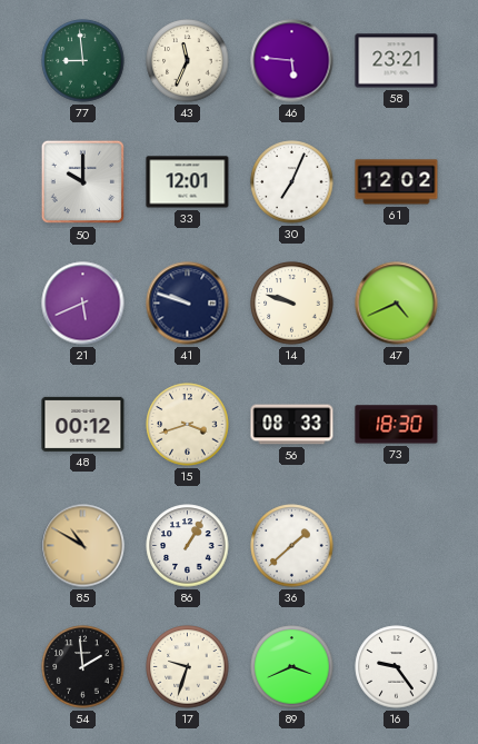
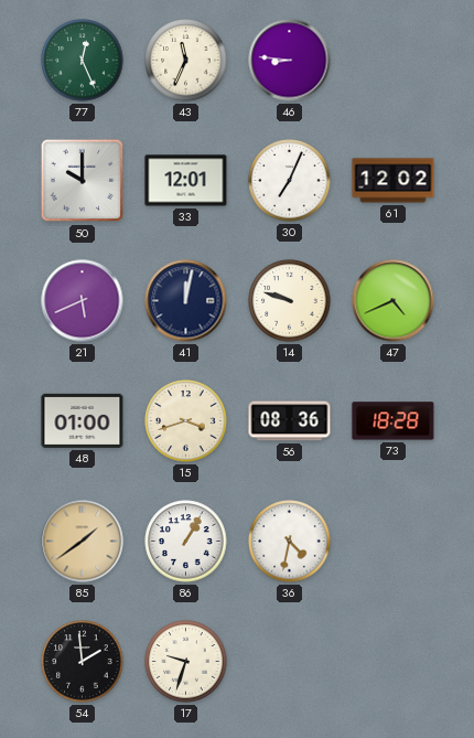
77: 8:59 -> 12:26 (83, 61)
46: 5:46 -> 8:46 (290, 61)
58: 23:21 -> none (397, 61)
41: 9:48 -> 12:02 (186, 301)
48: 00:12 -> 01:00 (83, 420)
56: 08:33 -> 08:36 (290, 421)
73: 18:30 -> 18:28 (394, 421)
85: 10:50 -> 1:39 (83, 542)
36: 1:38 -> 4:32 (290, 542)
89: 3:41 -> none (292, 667)
16: 9:24 -> none (397, 667)
